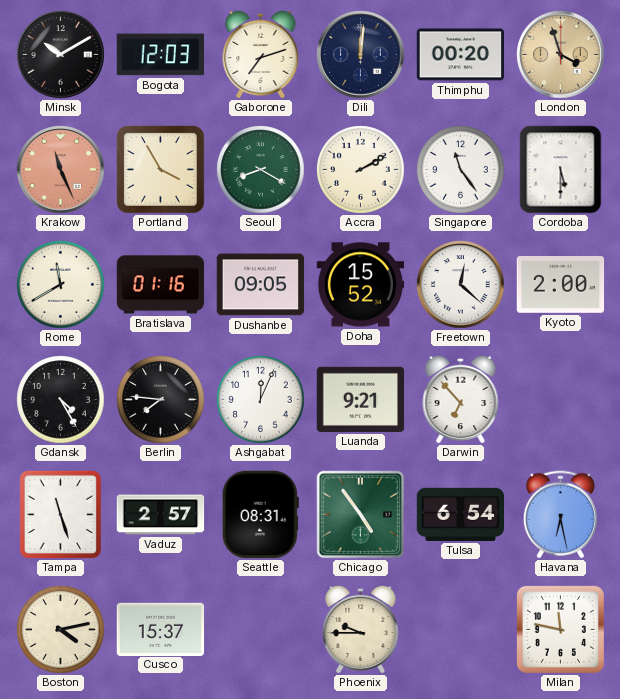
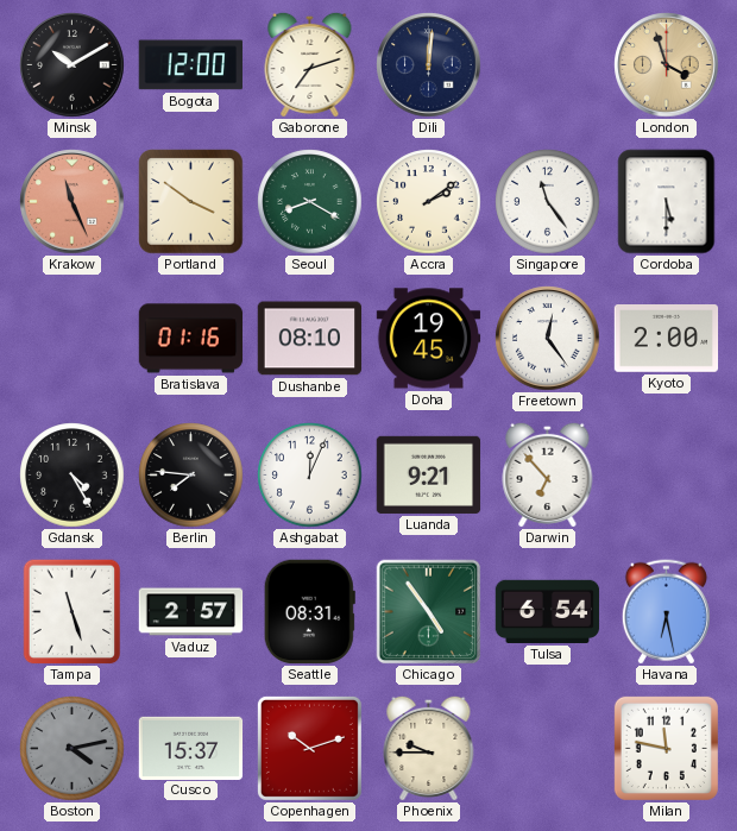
Bogota: 12:03 -> 12:00 (190, 65)
Thimphu: 00:20 -> none (461, 55)
Portland: 3:55 -> 3:51 (191, 202)
Accra: 2:10 -> 2:09 (429, 202)
Rome: 11:40 -> none (61, 285)
Dushanbe: 09:05 -> 08:10 (310, 339)
Doha: 15:52 -> 19:45 (429, 339)
Freetown: 12:22 -> 12:24 (548, 339)
Boston dial: cream -> grey (73, 749)
Copenhagen: none -> 10:12 (309, 748)
